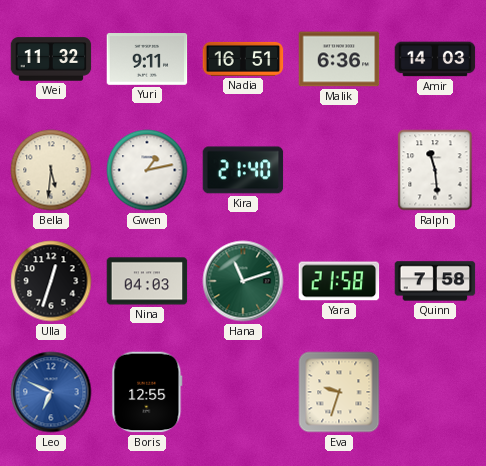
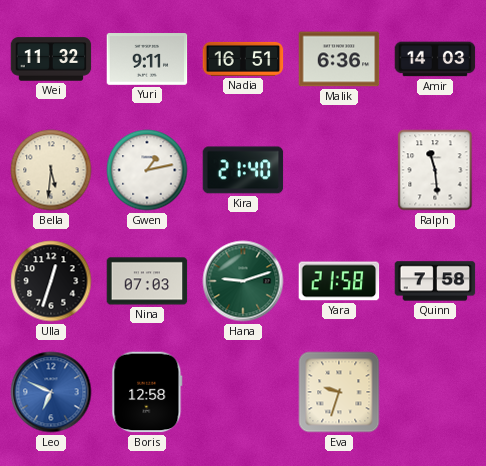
Nina: 04:03 -> 07:03 (147, 281)
Hana: 11:12 -> 9:12 (243, 281)
Boris: 12:55 -> 12:58 (147, 392)
